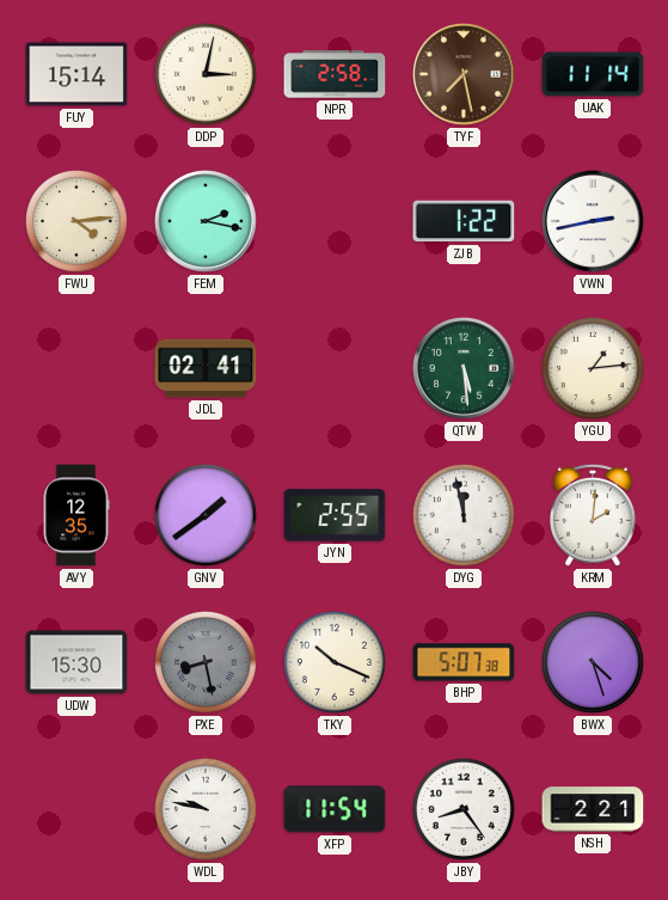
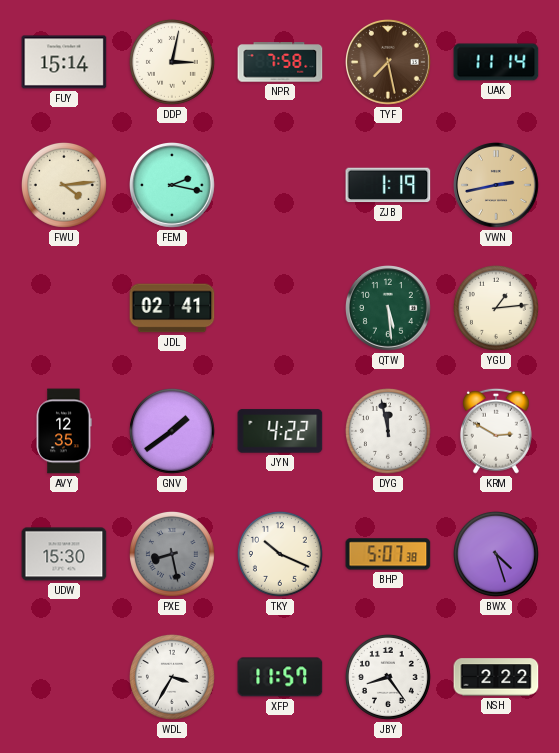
NPR: 2:58 -> 7:58 (280, 62)
ZJB: 1:22 -> 1:19 (388, 185)
VWN dial: white -> champagne (497, 186)
JYN: 2:55 -> 4:22 (280, 431)
KRM: 2:01 -> 2:50 (496, 431)
WDL: 9:47 -> 3:35 (172, 677)
XFP: 11:54 -> 11:57 (280, 677)
NSH: 2:21 -> 2:22 (496, 677)
